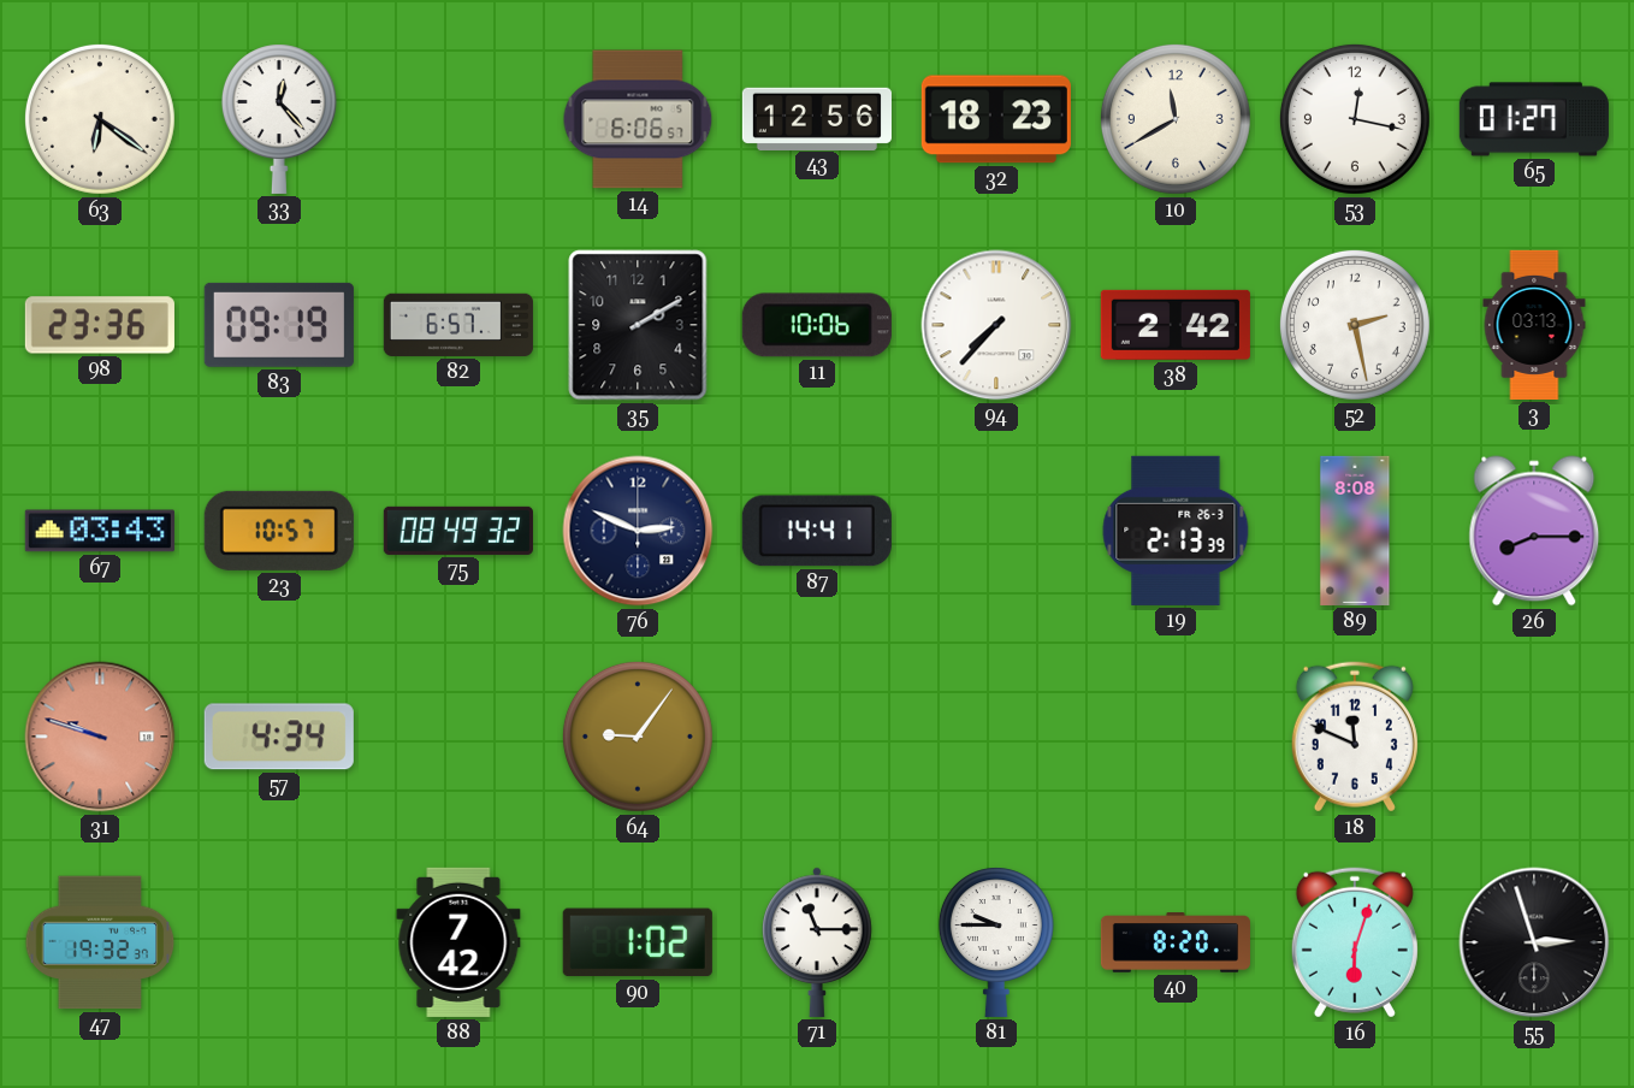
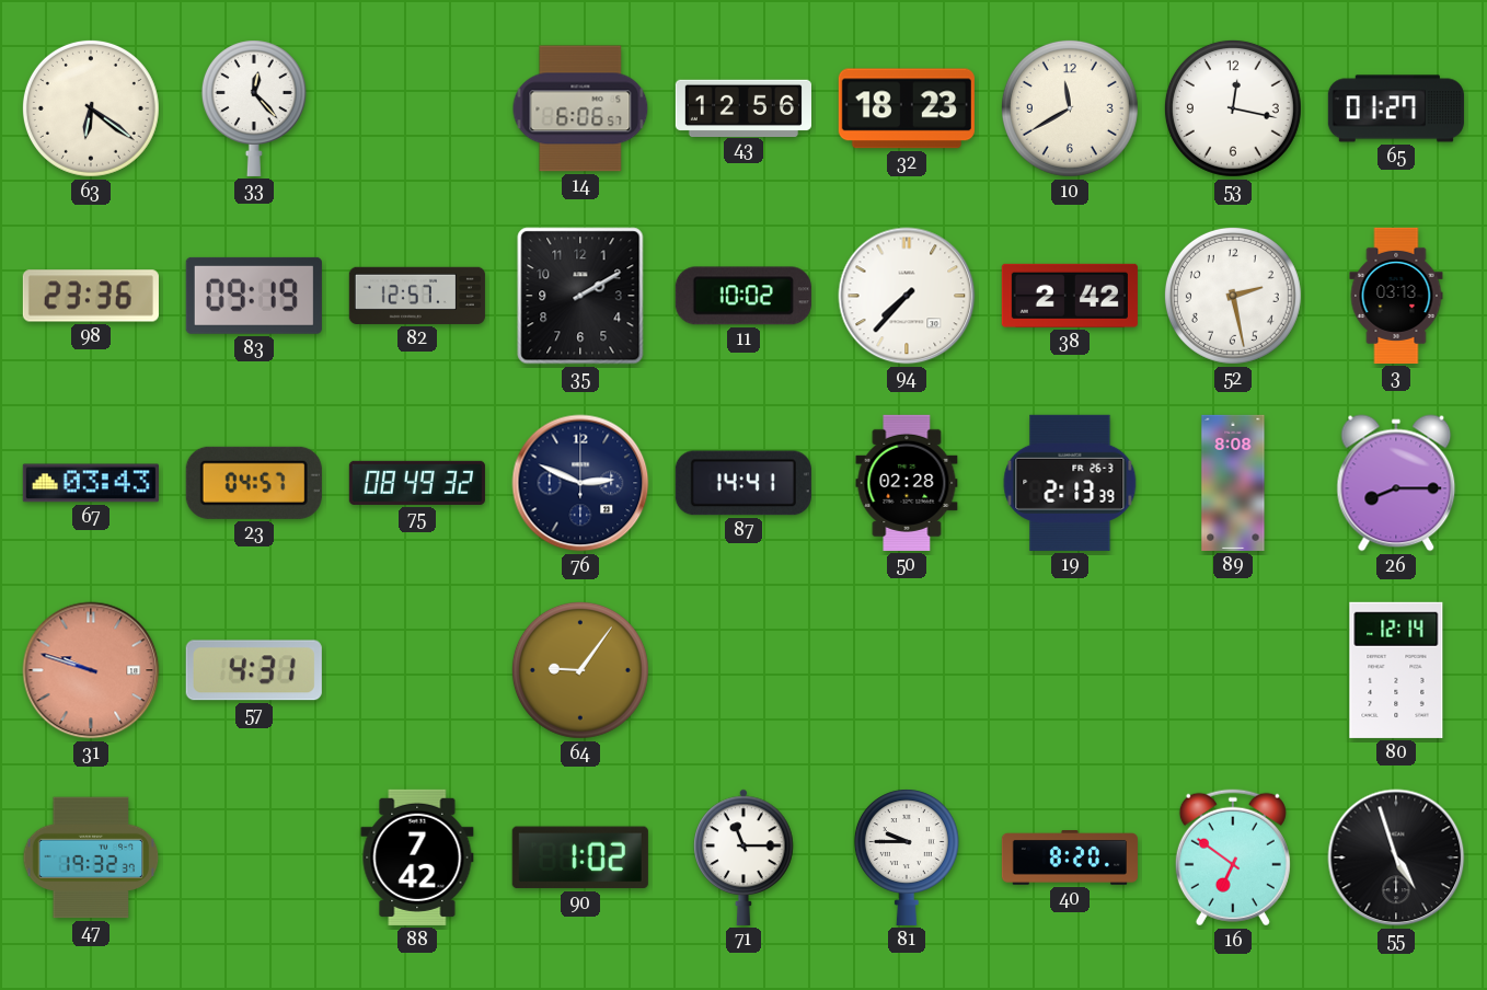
82: 6:57 -> 12:57 (417, 296)
11: 10:06 -> 10:02 (744, 296)
23: 10:57 -> 04:57 (254, 483)
50: none -> 02:28 (907, 483)
57: 4:34 -> 4:31 (254, 670)
18: 11:49 -> none (1355, 737)
80: none -> 12:14 (1396, 670)
16: 6:03 -> 6:51 (1233, 857)
55: 2:57 -> 4:57 (1396, 857)
